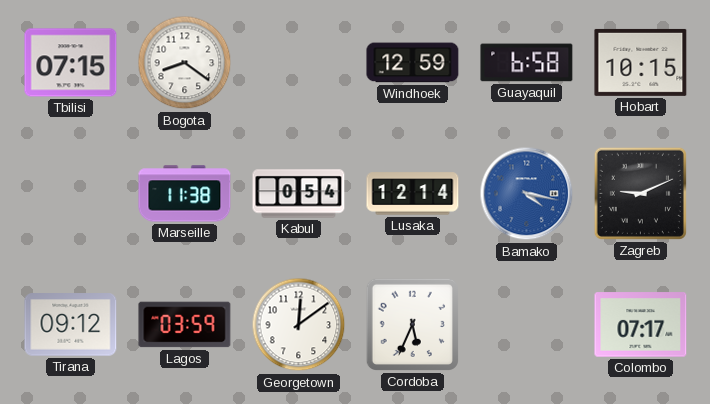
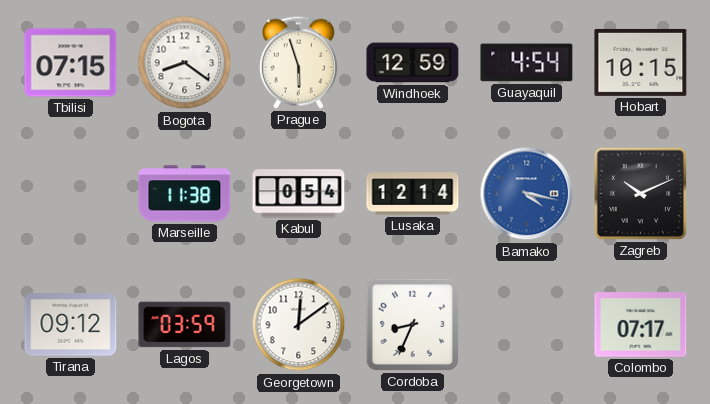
Prague: none -> 5:57 (298, 62)
Guayaquil: 6:58 -> 4:54 (527, 63)
Zagreb: 9:11 -> 10:11 (640, 193)
Cordoba: 5:34 -> 8:34 (412, 324)
